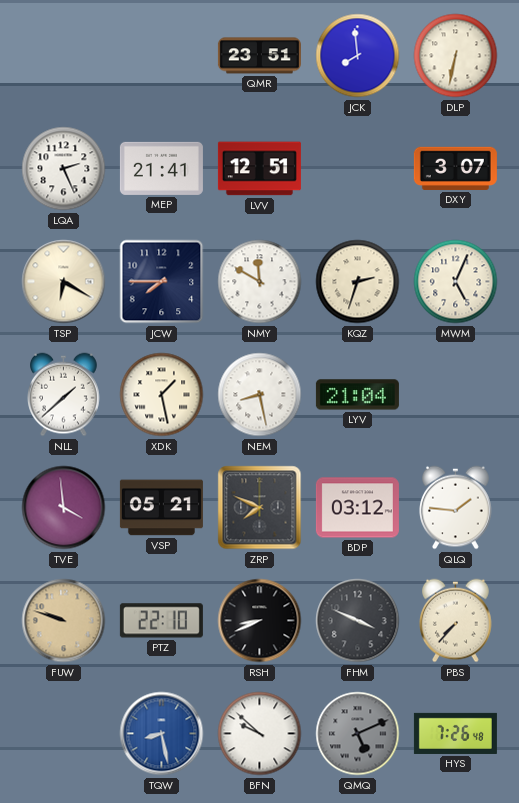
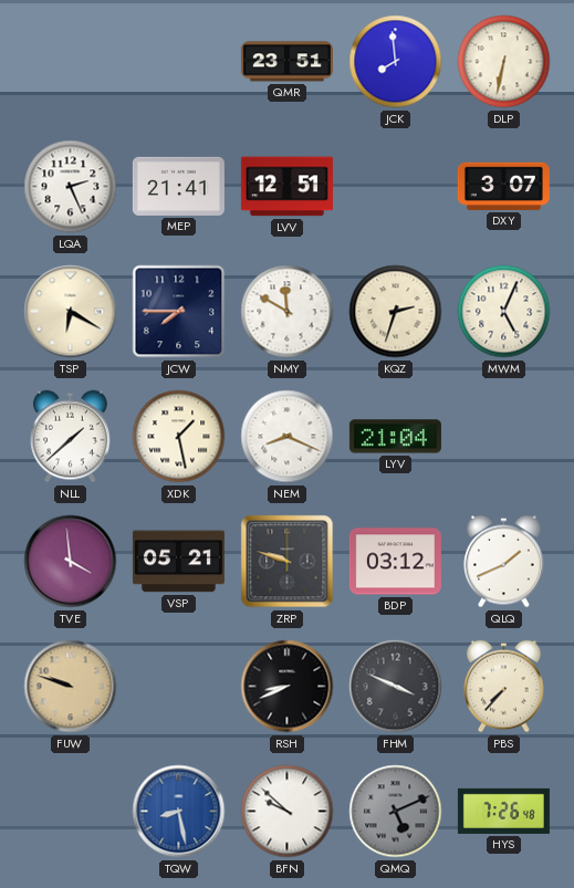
NEM: 8:28 -> 8:19 (288, 437)
ZRP: 7:49 -> 9:48 (288, 562)
QLQ: 1:46 -> 1:41 (504, 562)
PTZ: 22:10 -> none (161, 621)
